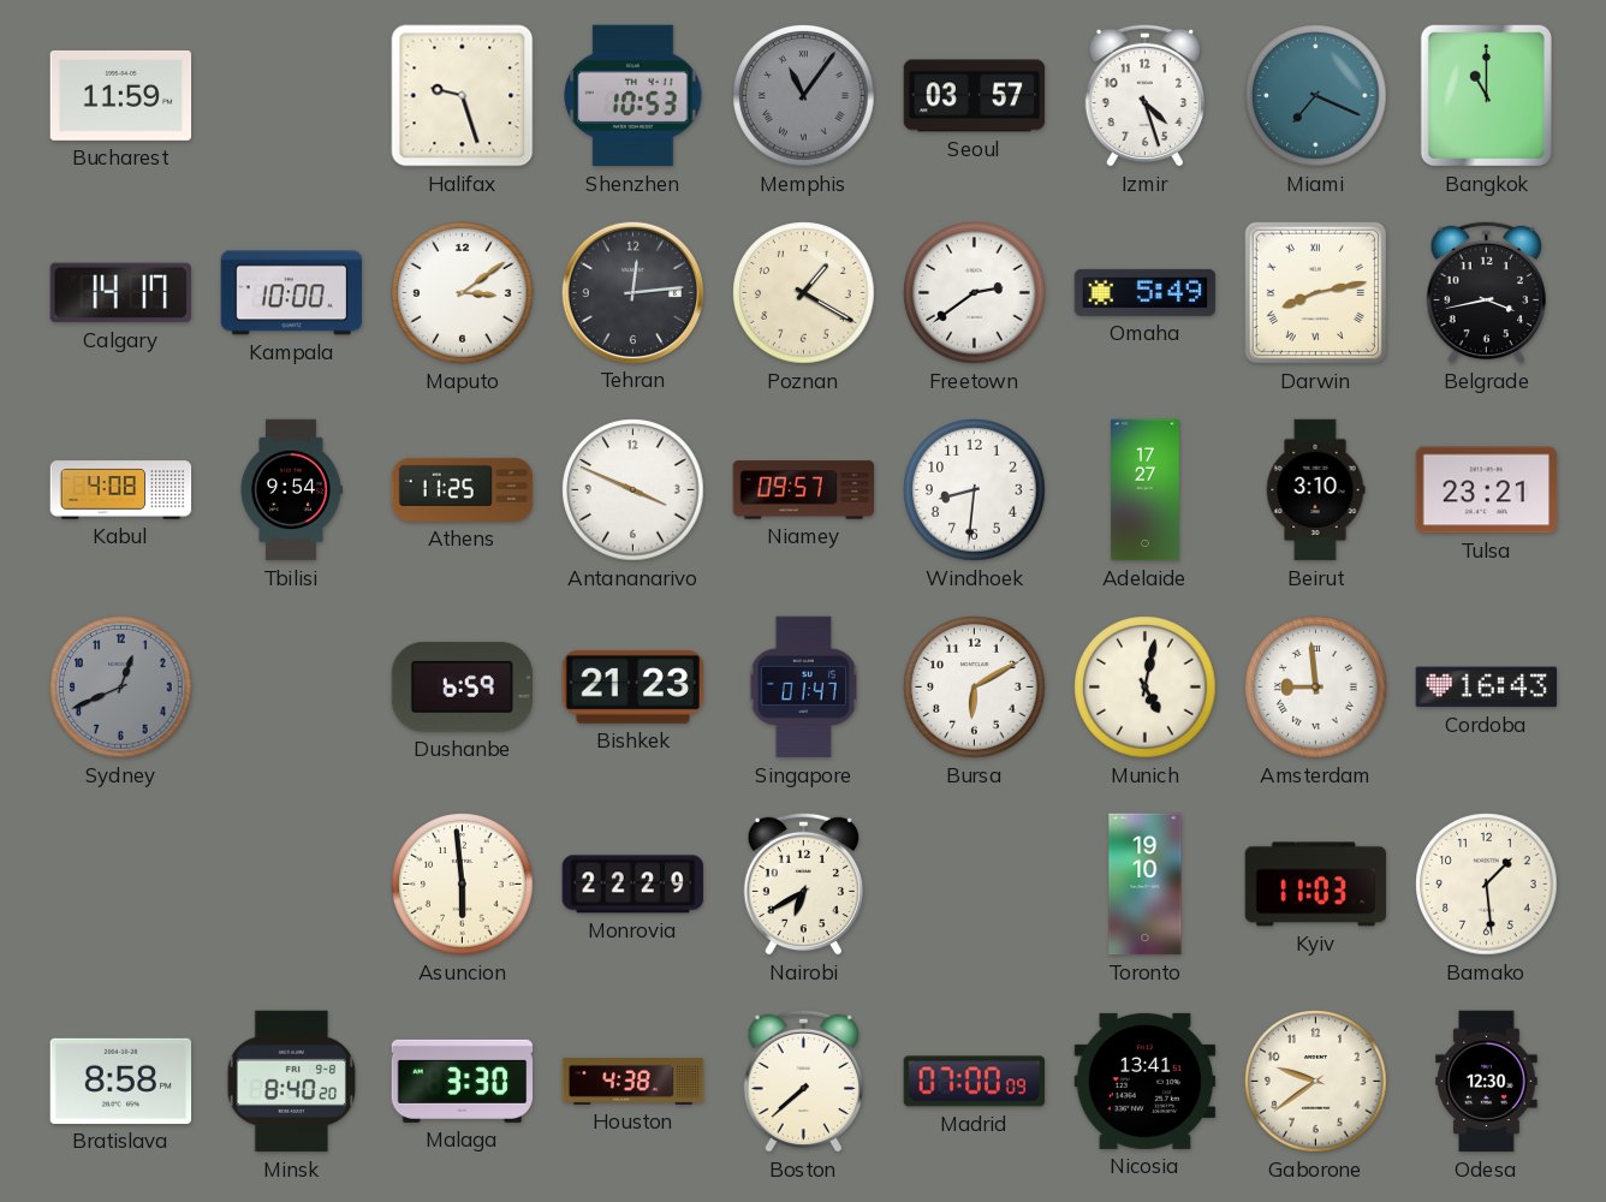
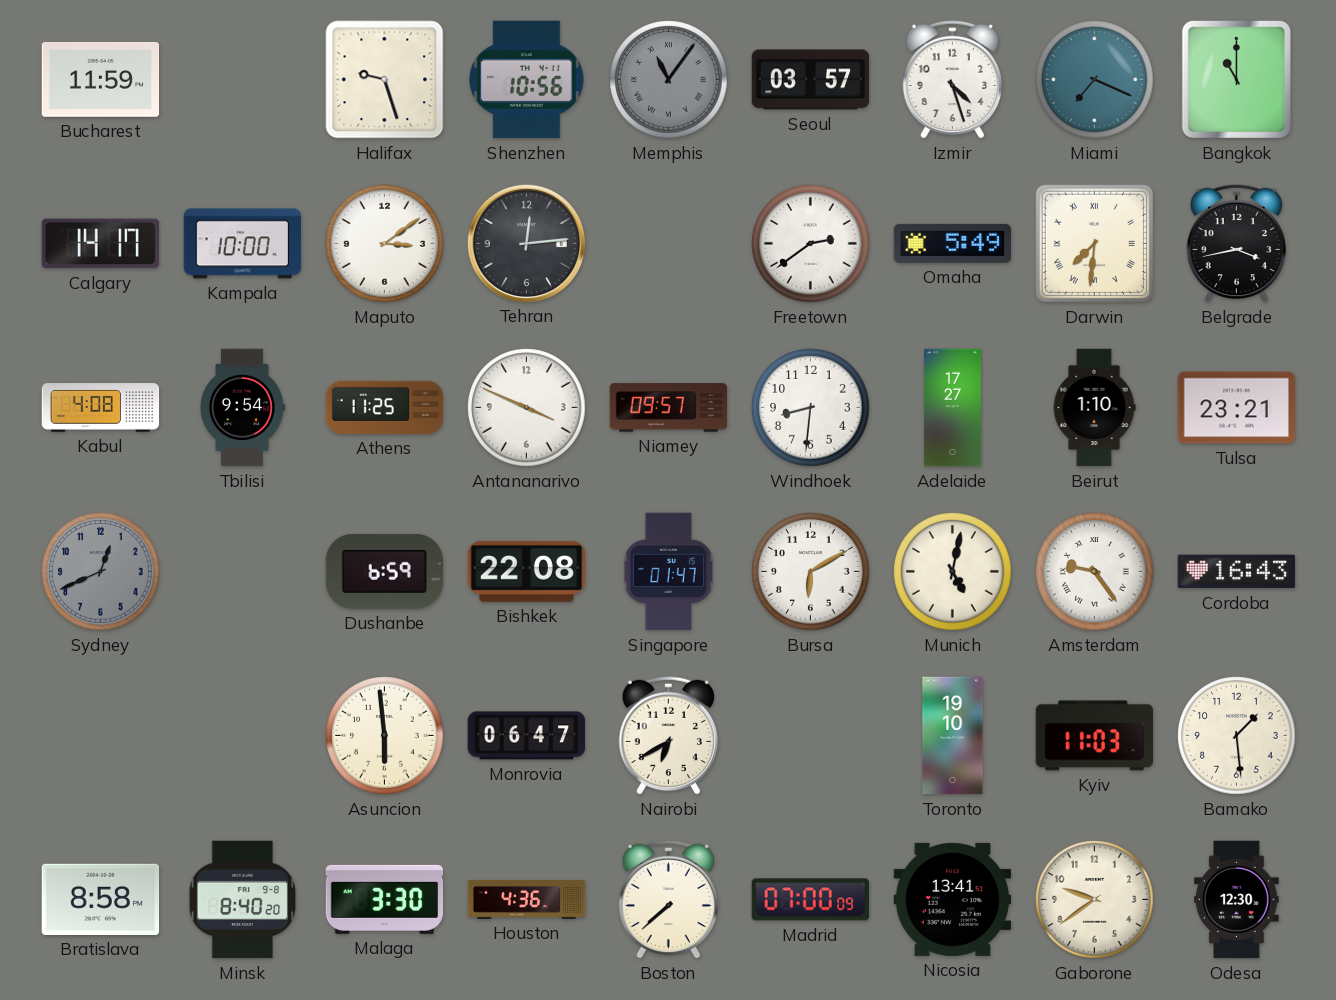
Shenzhen: 10:53 -> 10:56 (527, 80)
Poznan: 1:20 -> none (804, 293)
Darwin: 8:13 -> 7:31 (1094, 243)
Beirut: 3:10 -> 1:10 (1094, 408)
Bishkek: 21:23 -> 22:08 (527, 571)
Amsterdam: 8:59 -> 9:24 (1095, 572)
Monrovia: 22:29 -> 06:47 (527, 736)
Houston: 4:38 -> 4:36 (527, 899)
